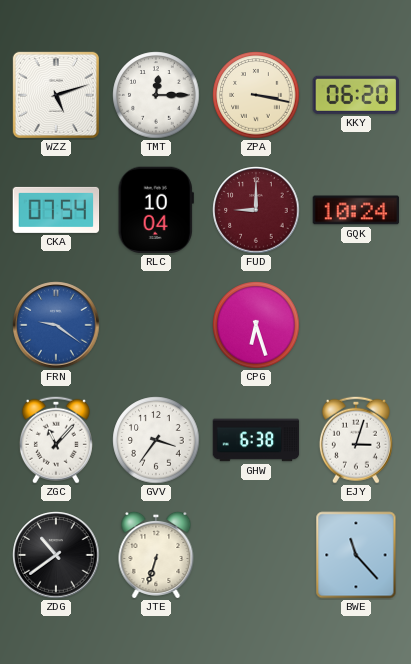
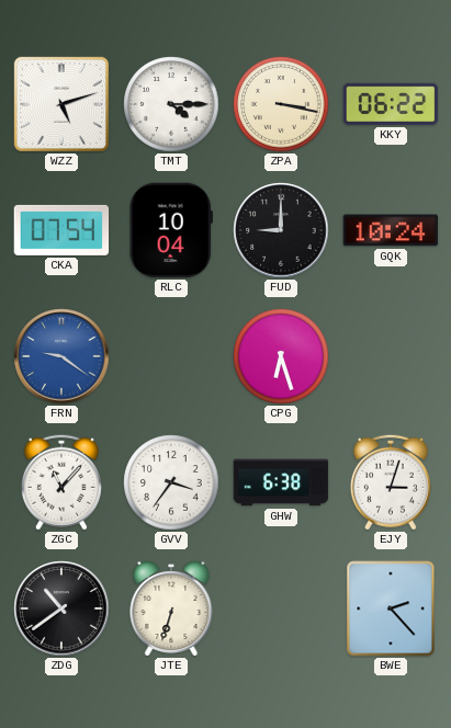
TMT: 12:15 -> 4:15 (171, 104)
KKY: 06:20 -> 06:22 (390, 104)
FUD dial: burgundy -> black (281, 230)
BWE: 11:23 -> 2:23 (391, 608)
